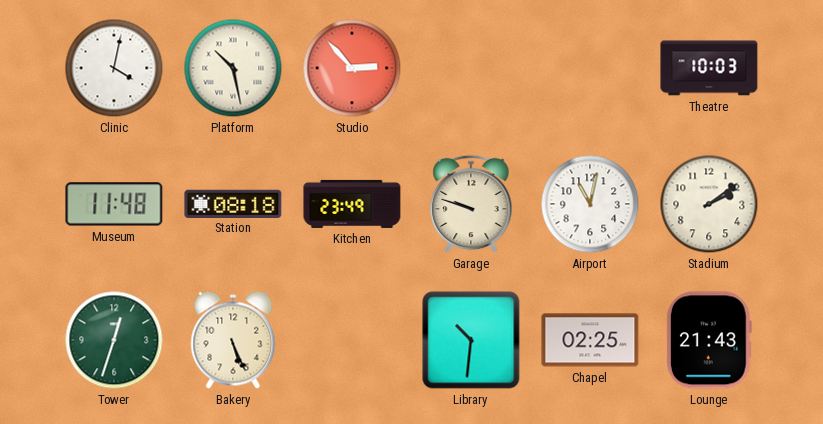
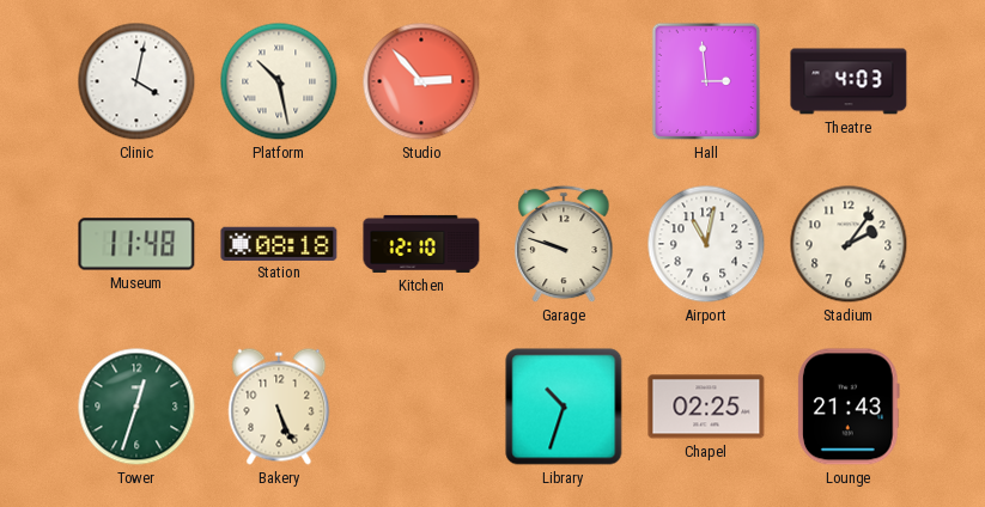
Hall: none -> 2:59 (706, 81)
Theatre: 10:03 -> 4:03 (849, 81)
Kitchen: 23:49 -> 12:10 (421, 244)
Stadium: 2:09 -> 2:06 (849, 244)
Library: 10:31 -> 10:33 (564, 407)
